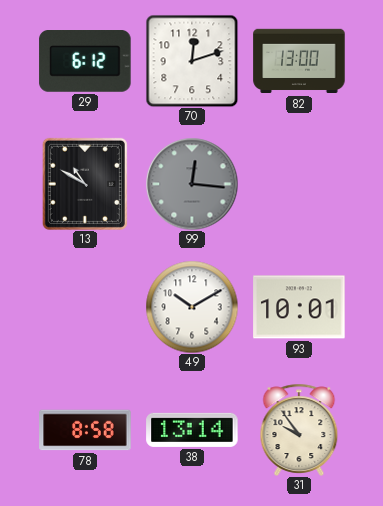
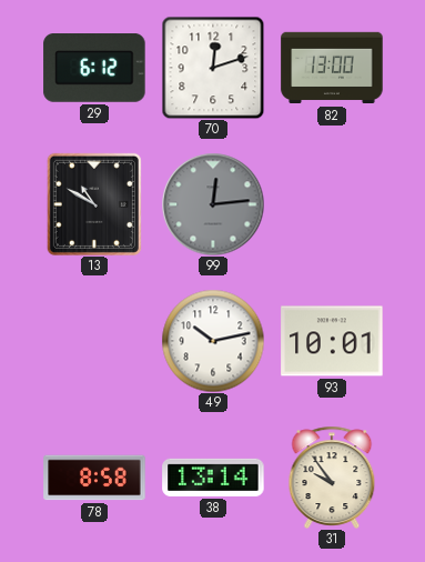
99: 12:16 -> 12:14 (213, 204)
49: 10:10 -> 10:13 (213, 341)
